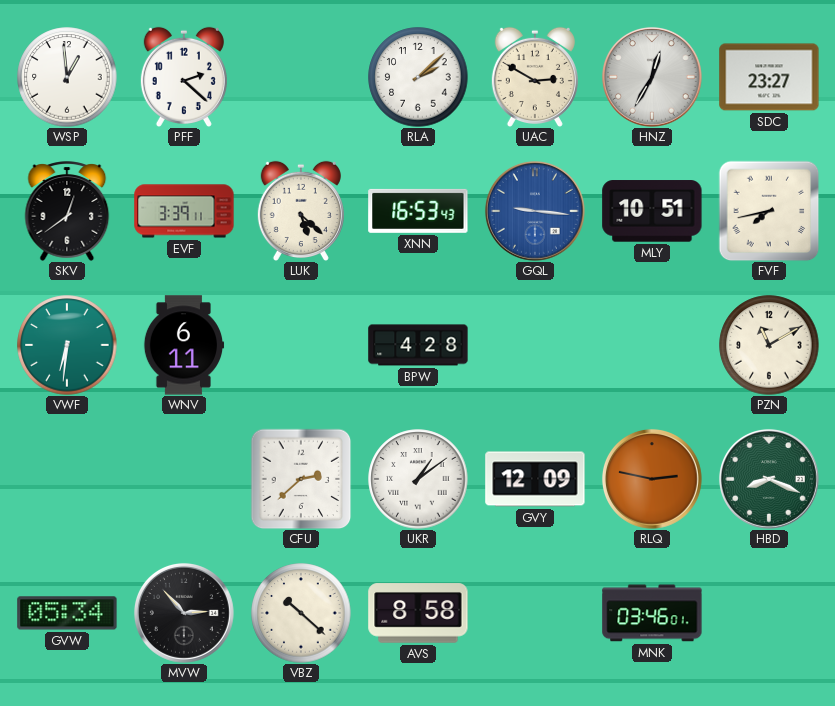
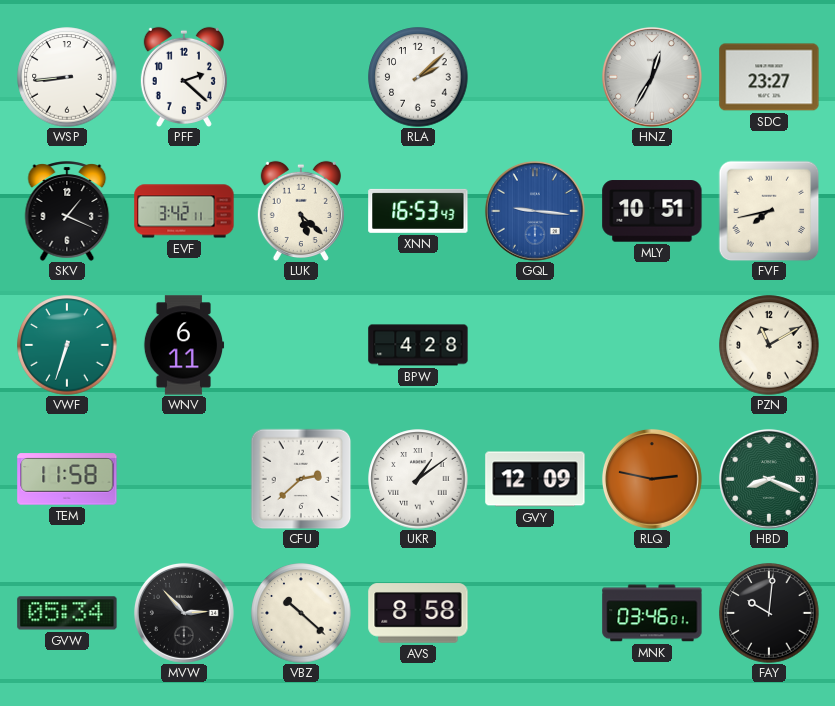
WSP: 12:59 -> 8:44 (67, 77)
UAC: 2:50 -> none (535, 76)
SKV: 12:39 -> 1:19 (67, 211)
EVF: 3:39 -> 3:42 (184, 211)
VWF: 6:31 -> 6:33 (67, 345)
TEM: none -> 11:58 (67, 479)
FAY: none -> 10:01 (769, 613)
